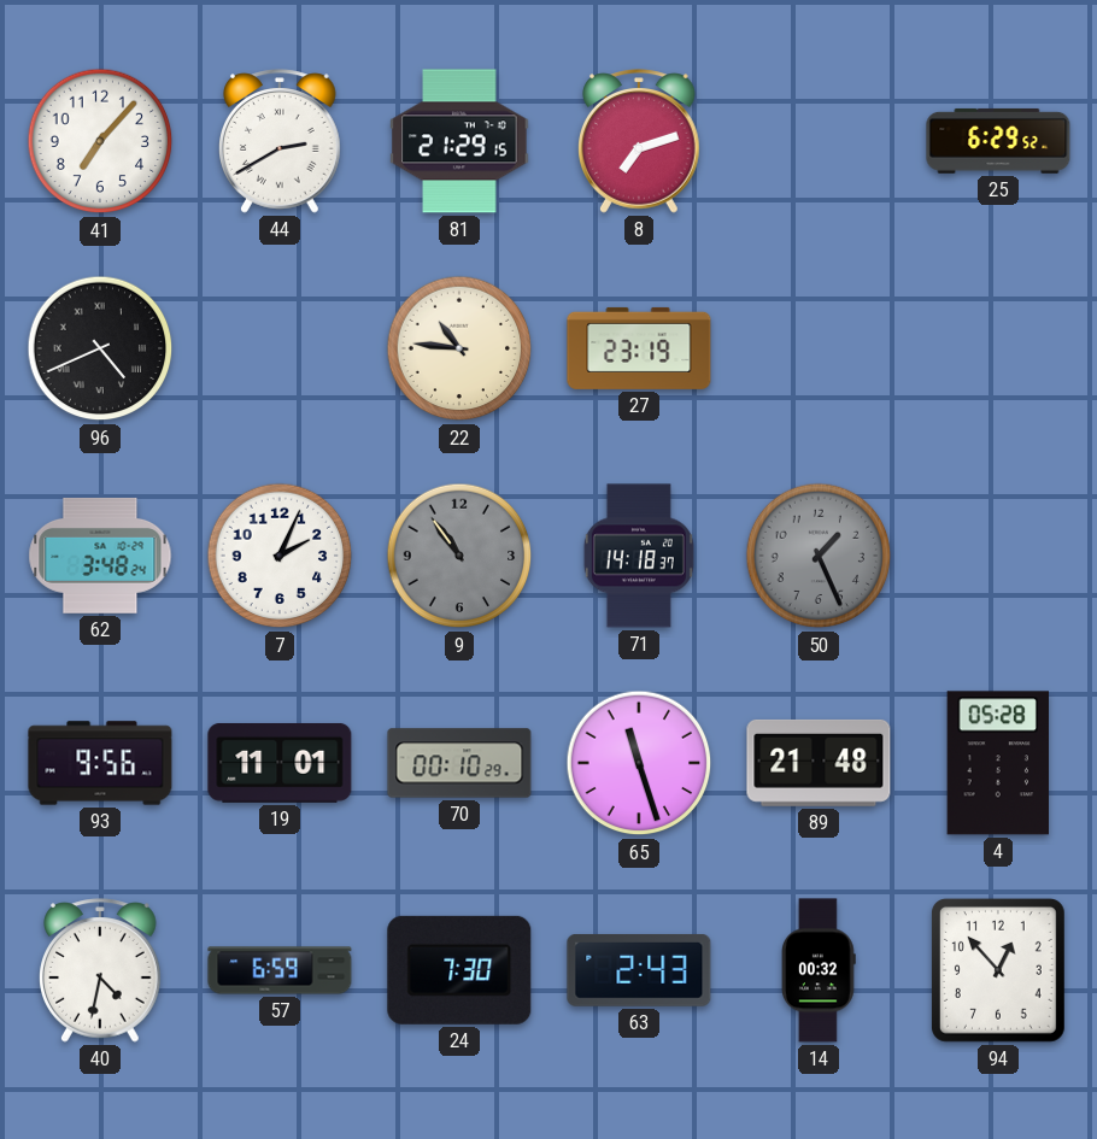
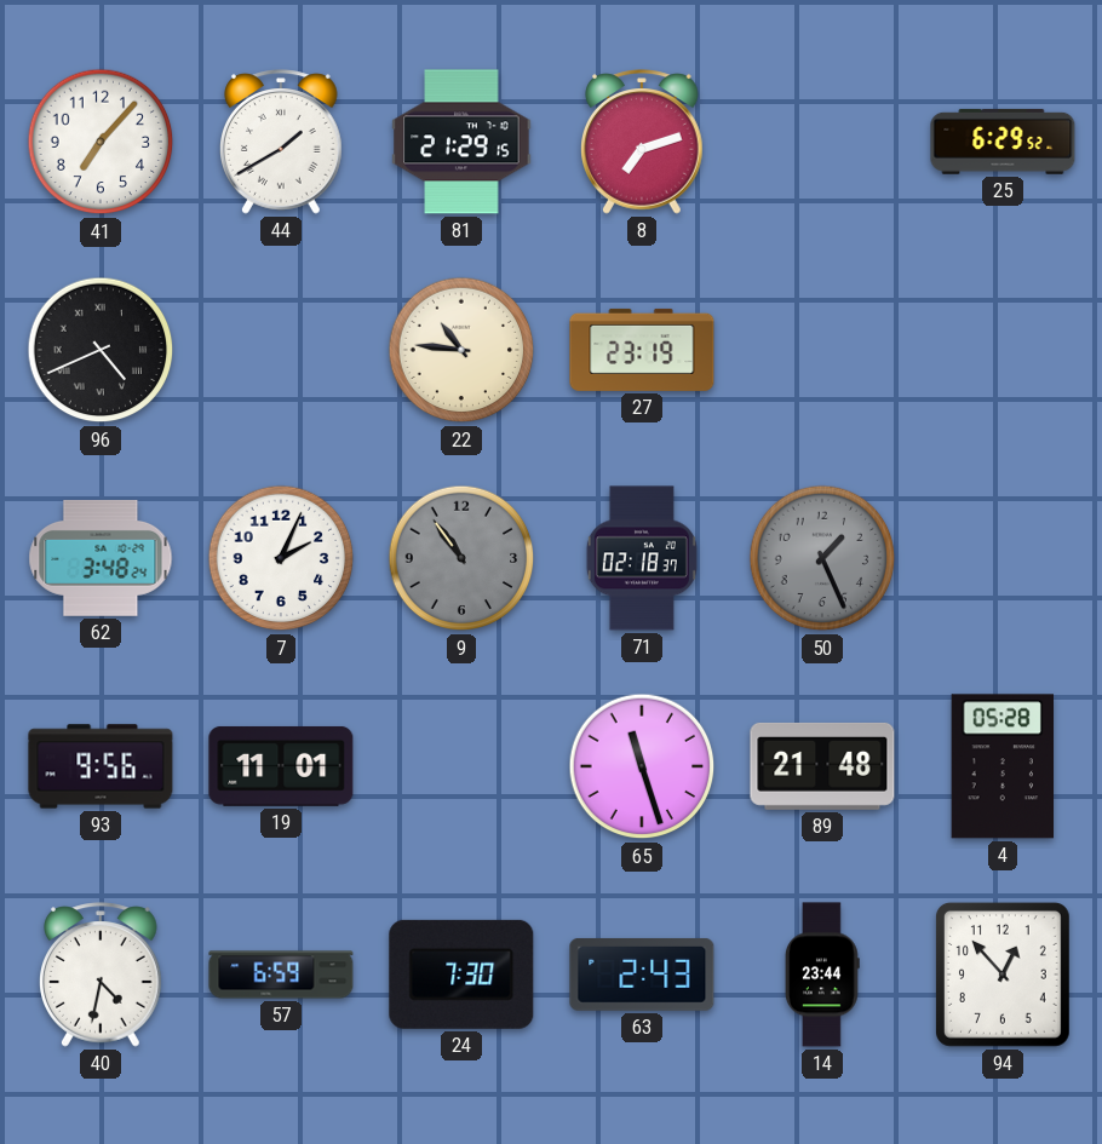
44: 2:40 -> 1:40 (282, 142)
71: 14:18 -> 02:18 (642, 558)
70: 00:10 -> none (459, 763)
14: 00:32 -> 23:44 (822, 975)
